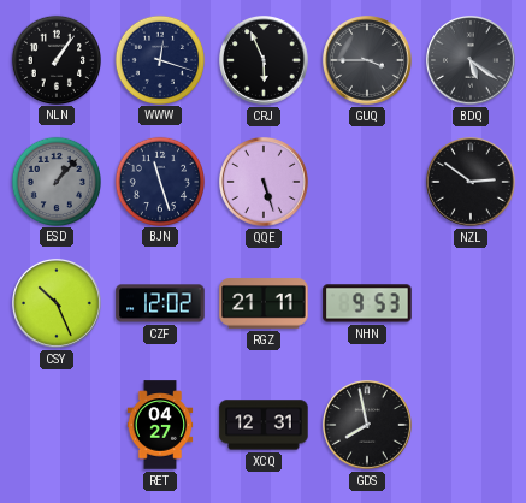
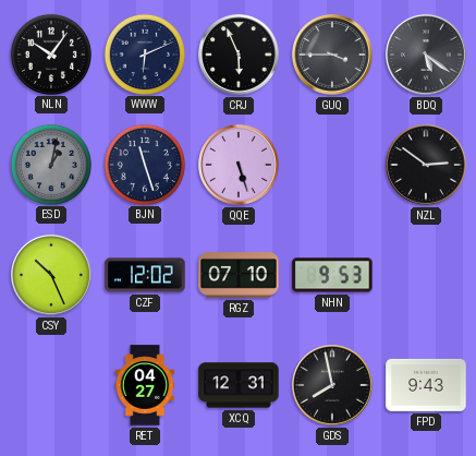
NLN: 1:06 -> 10:06 (50, 53)
WWW: 12:18 -> 6:11 (144, 53)
ESD: 1:07 -> 1:02 (50, 164)
RGZ: 21:11 -> 07:10 (239, 275)
FPD: none -> 9:43 (426, 385)
